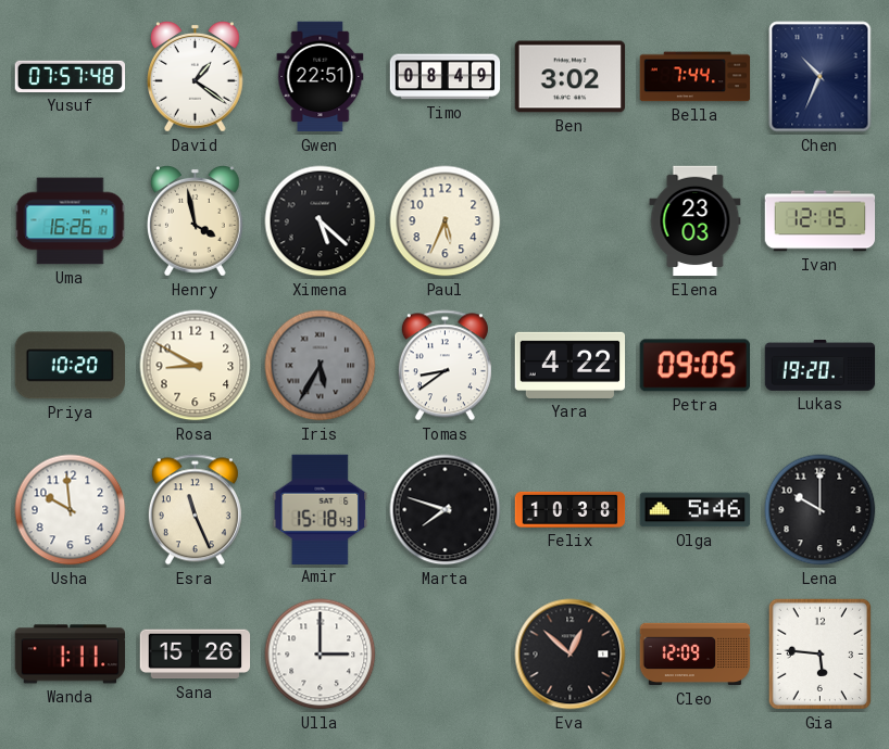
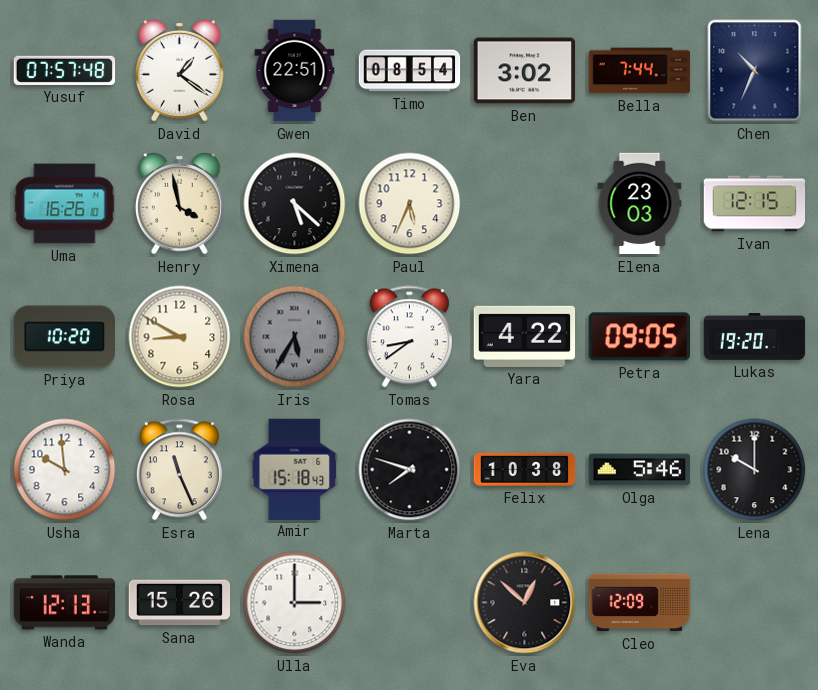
Timo: 08:49 -> 08:54 (410, 71)
Wanda: 1:11 -> 12:13 (65, 603)
Gia: 5:46 -> none (819, 653)
